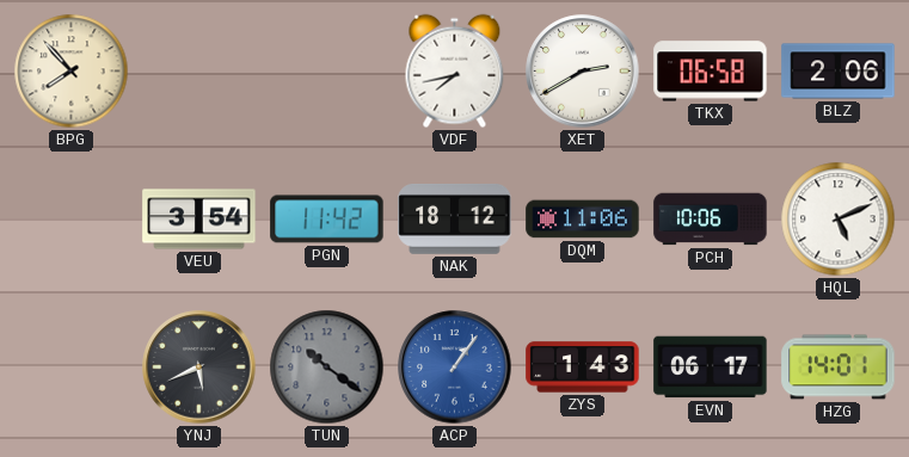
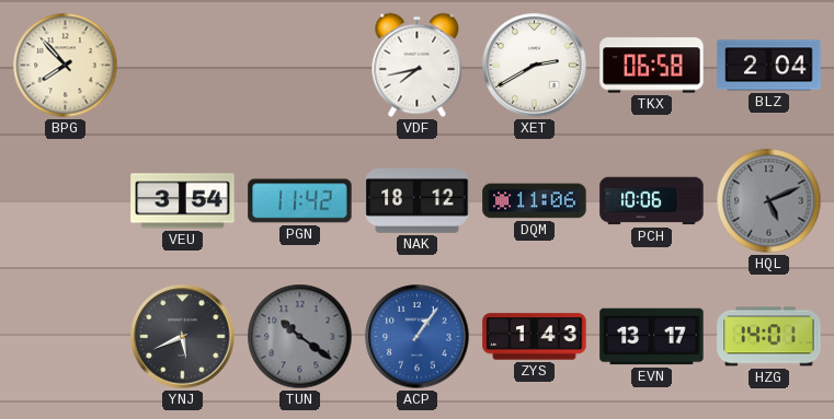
BLZ: 2:06 -> 2:04 (769, 66)
HQL dial: white -> grey (769, 201)
EVN: 06:17 -> 13:17 (652, 337)
